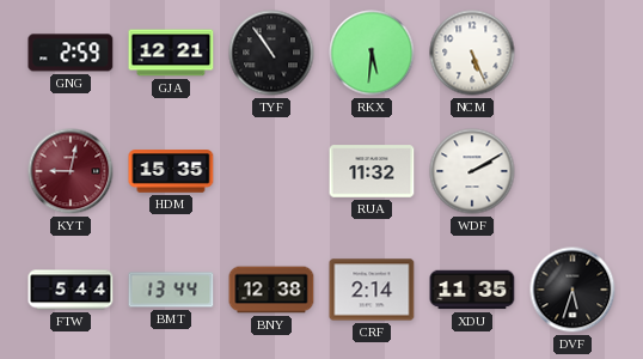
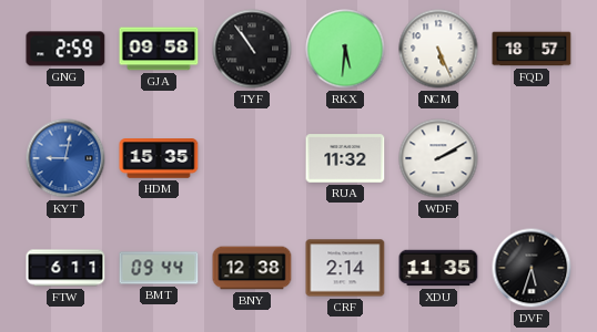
GJA: 12:21 -> 09:58 (159, 49)
FQD: none -> 18:57 (532, 49)
KYT dial: burgundy -> blue (65, 158)
FTW: 5:44 -> 6:11 (65, 268)
BMT: 13:44 -> 09:44 (159, 268)
